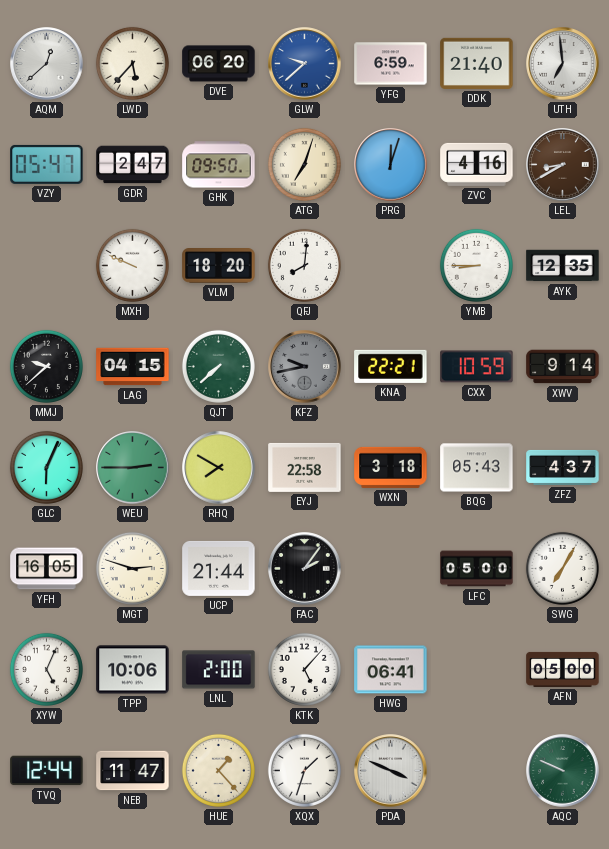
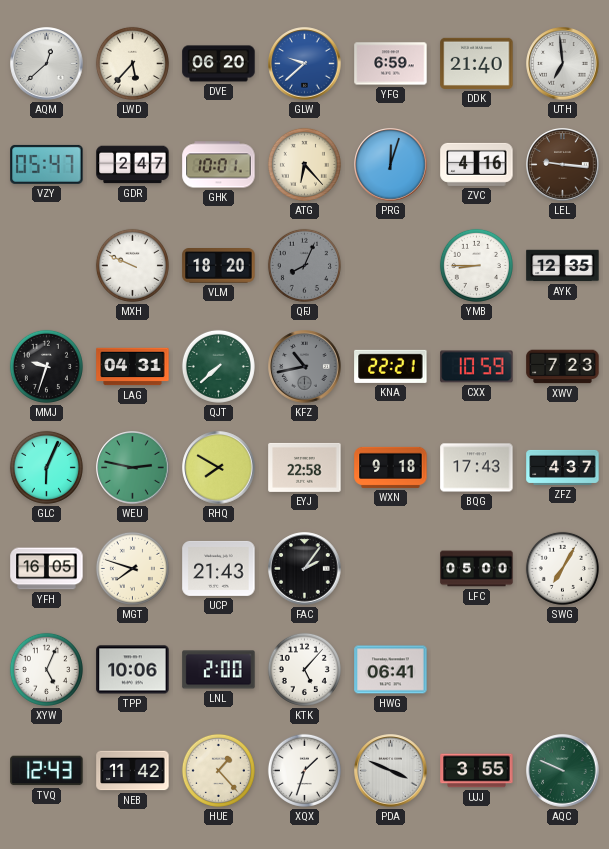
GHK: 09:50 -> 10:01 (219, 165)
ATG: 7:03 -> 6:23 (304, 164)
LEL: 8:40 -> 9:16 (563, 165)
QFJ: 8:01 -> 8:04 (304, 265)
QFJ dial: white -> grey (304, 265)
MMJ: 9:38 -> 9:33 (46, 366)
LAG: 04:15 -> 04:31 (133, 367)
KFZ: 9:43 -> 10:43 (305, 367)
XWV: 9:14 -> 7:23 (563, 367)
WEU: 2:45 -> 2:47 (133, 468)
WXN: 3:18 -> 9:18 (391, 467)
BQG: 05:43 -> 17:43 (477, 468)
MGT: 2:48 -> 7:48 (132, 568)
UCP: 21:44 -> 21:43 (219, 568)
AFN: 05:00 -> none (563, 669)
TVQ: 12:44 -> 12:43 (47, 771)
NEB: 11:47 -> 11:42 (133, 771)
UJJ: none -> 3:55 (477, 771)
